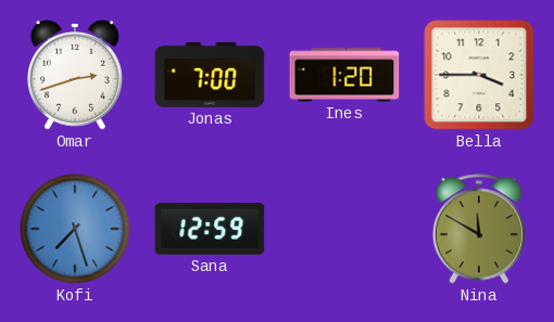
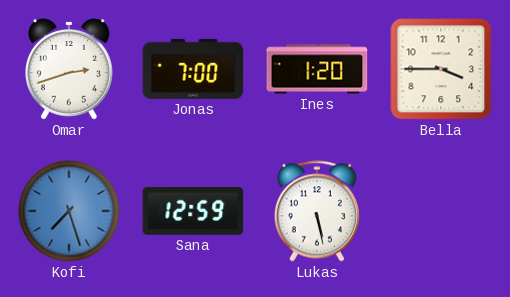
Lukas: none -> 5:28 (317, 211)
Nina: 11:50 -> none (479, 229)
